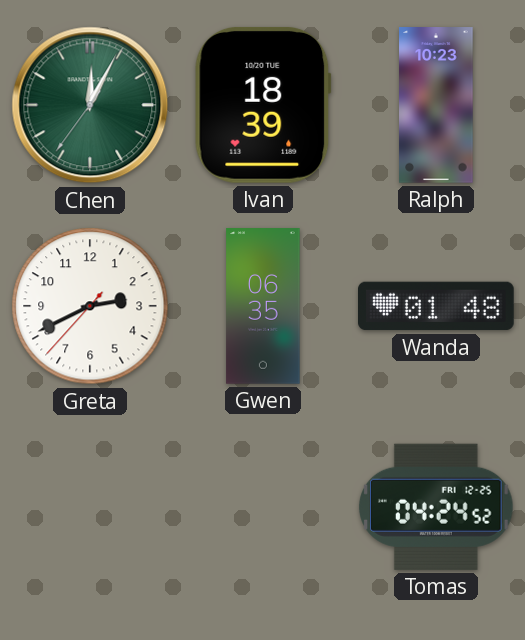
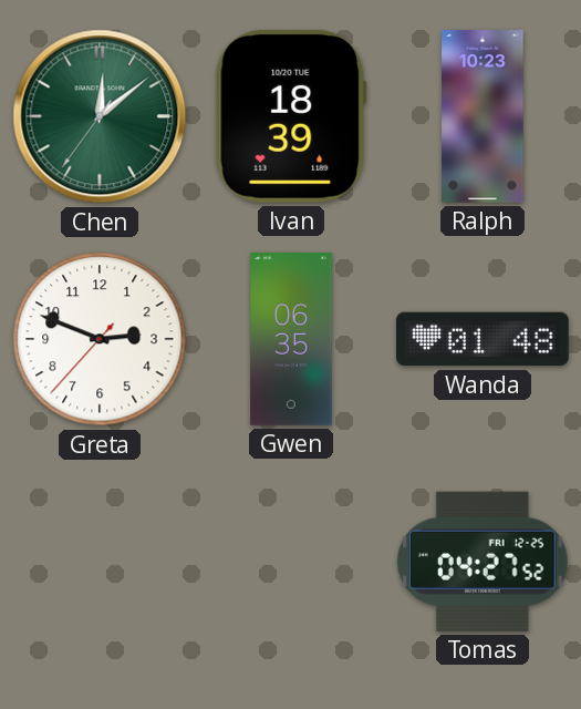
Chen: 12:04 -> 12:08 (100, 116)
Greta: 2:40 -> 2:48 (100, 339)
Tomas: 04:24 -> 04:27 (483, 562)
